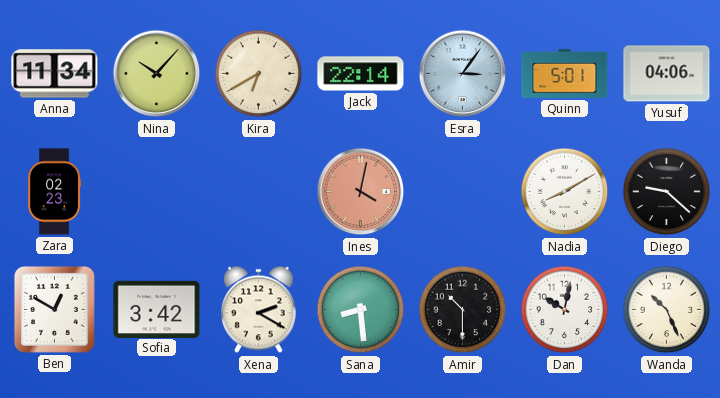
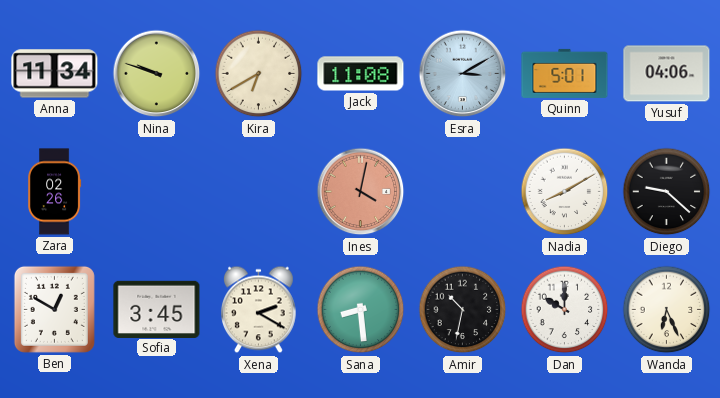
Nina: 10:07 -> 9:48 (157, 74)
Jack: 22:14 -> 11:08 (361, 74)
Esra: 3:06 -> 3:10 (463, 74)
Zara: 02:23 -> 02:26 (54, 192)
Sofia: 3:42 -> 3:45 (157, 309)
Amir: 10:30 -> 10:32 (463, 310)
Dan: 10:02 -> 10:00 (565, 310)
Wanda: 10:26 -> 6:26 (667, 310)
